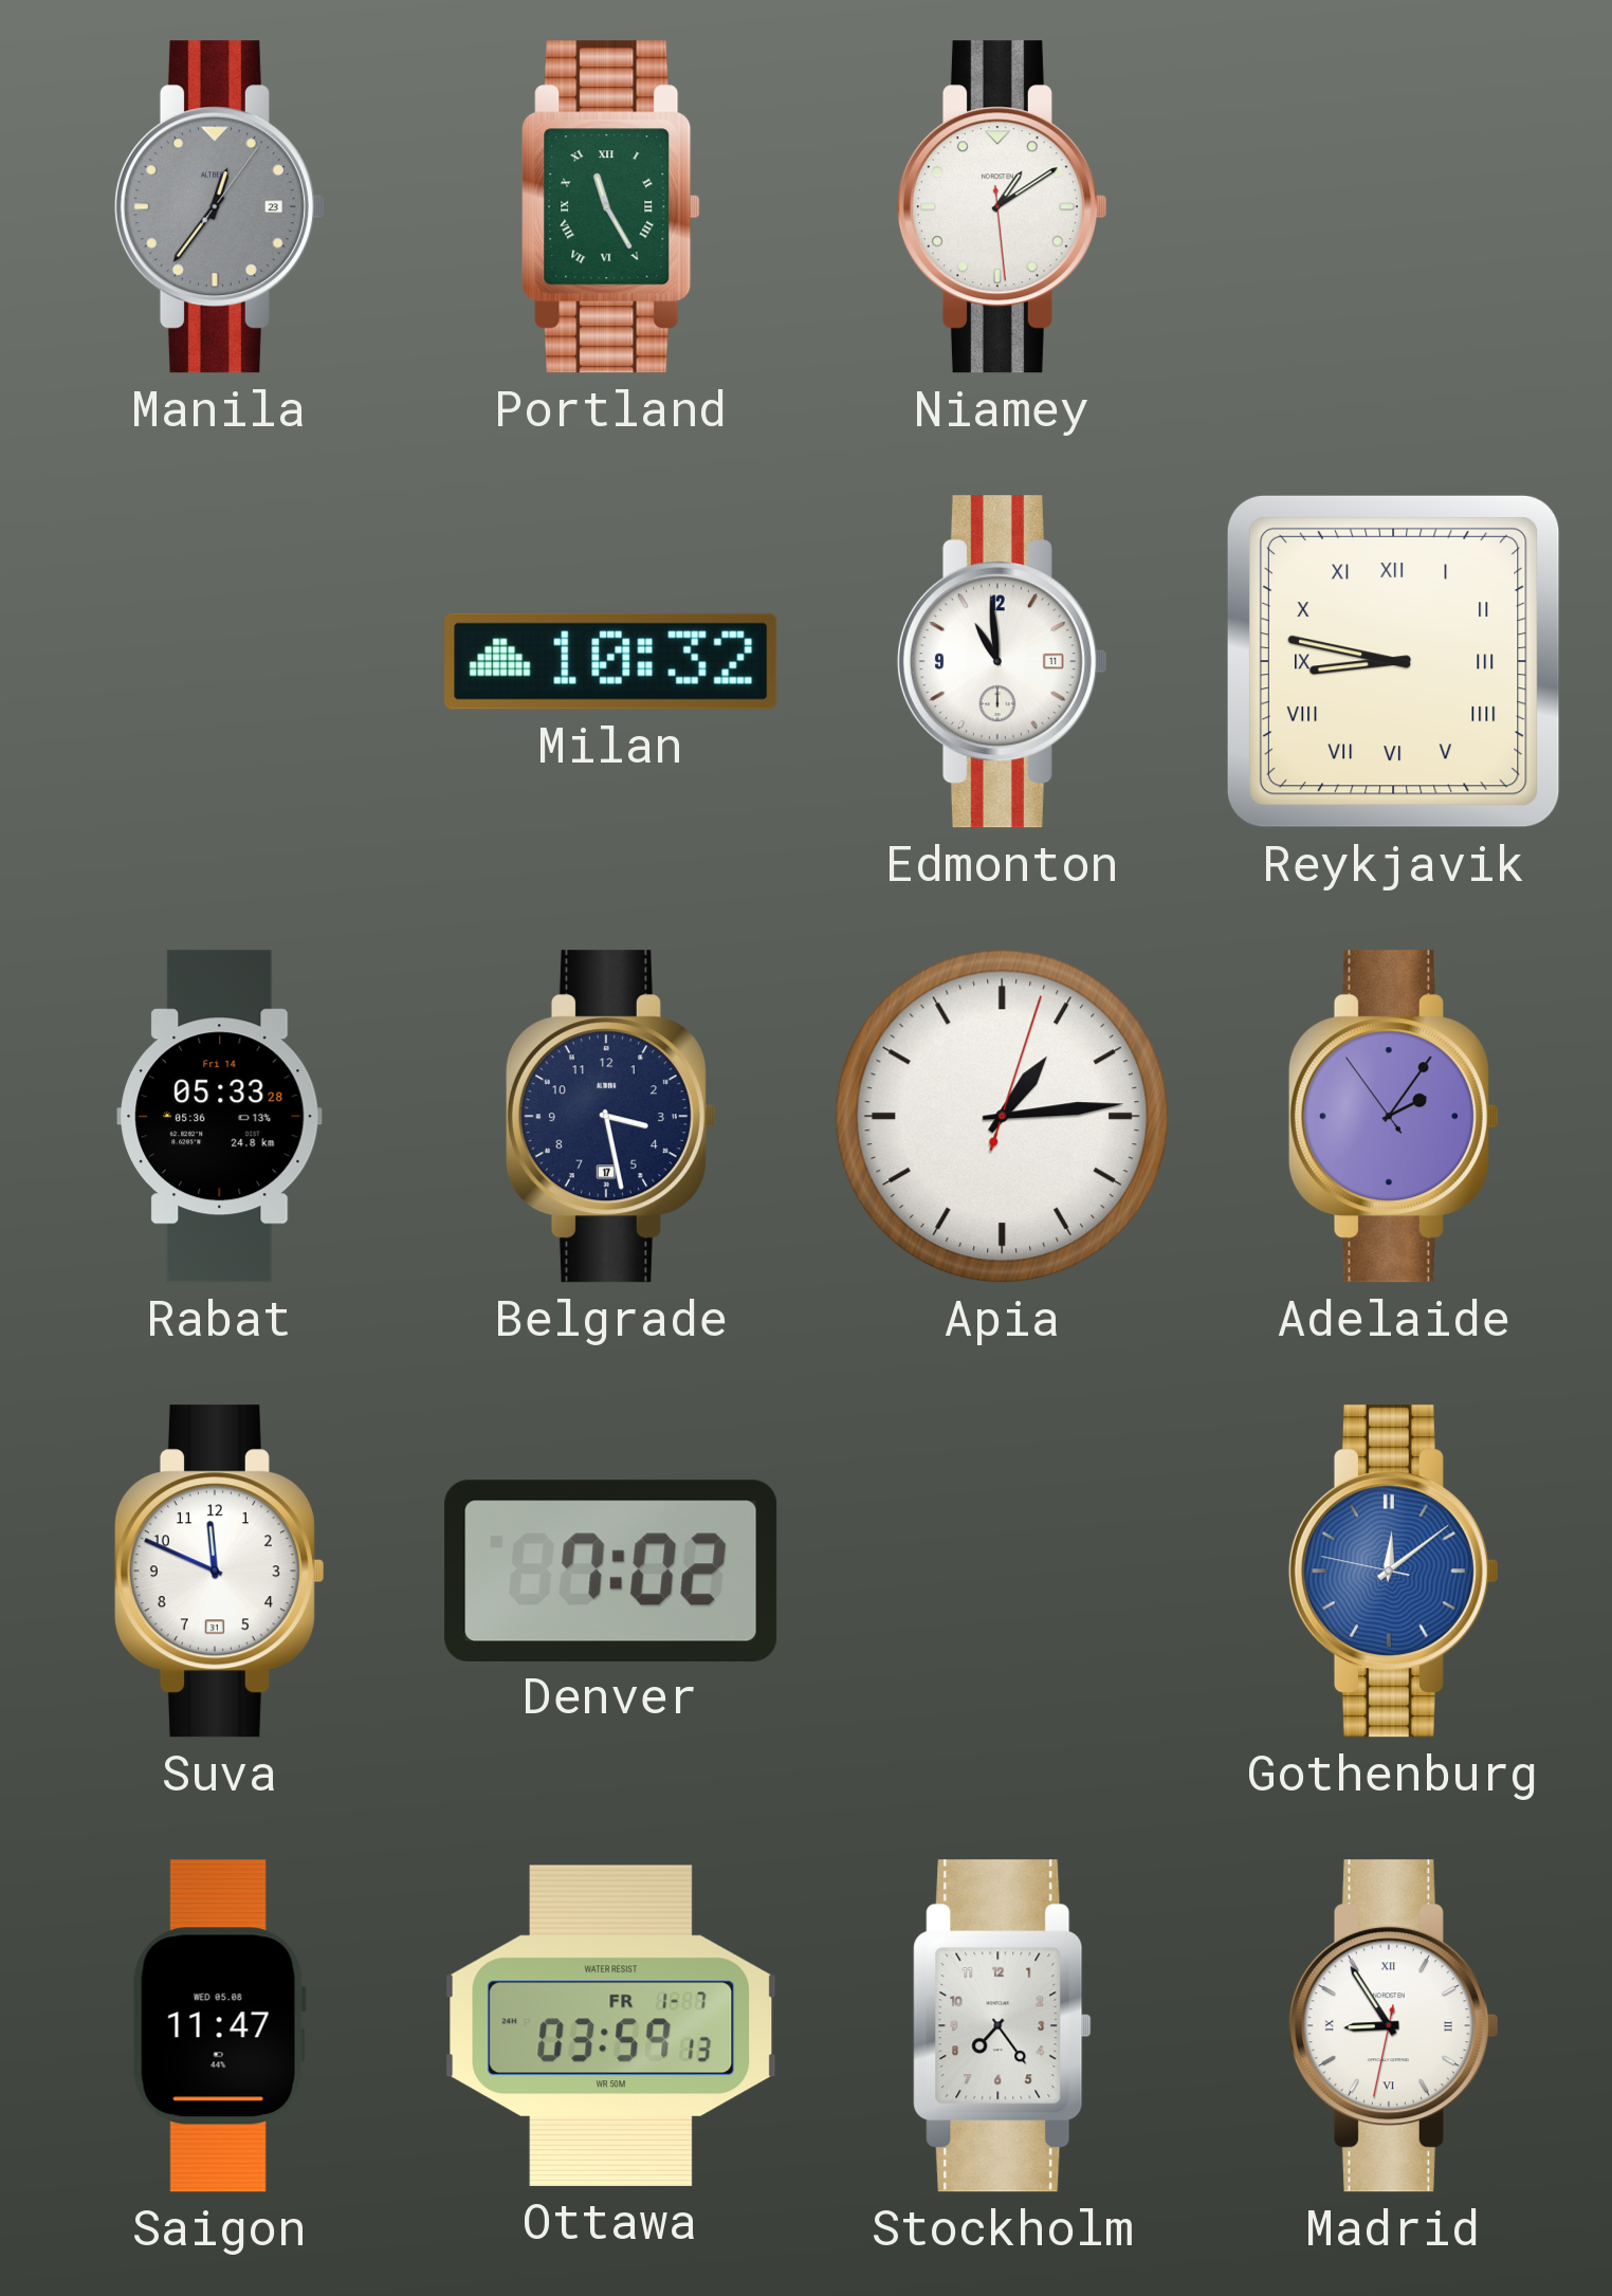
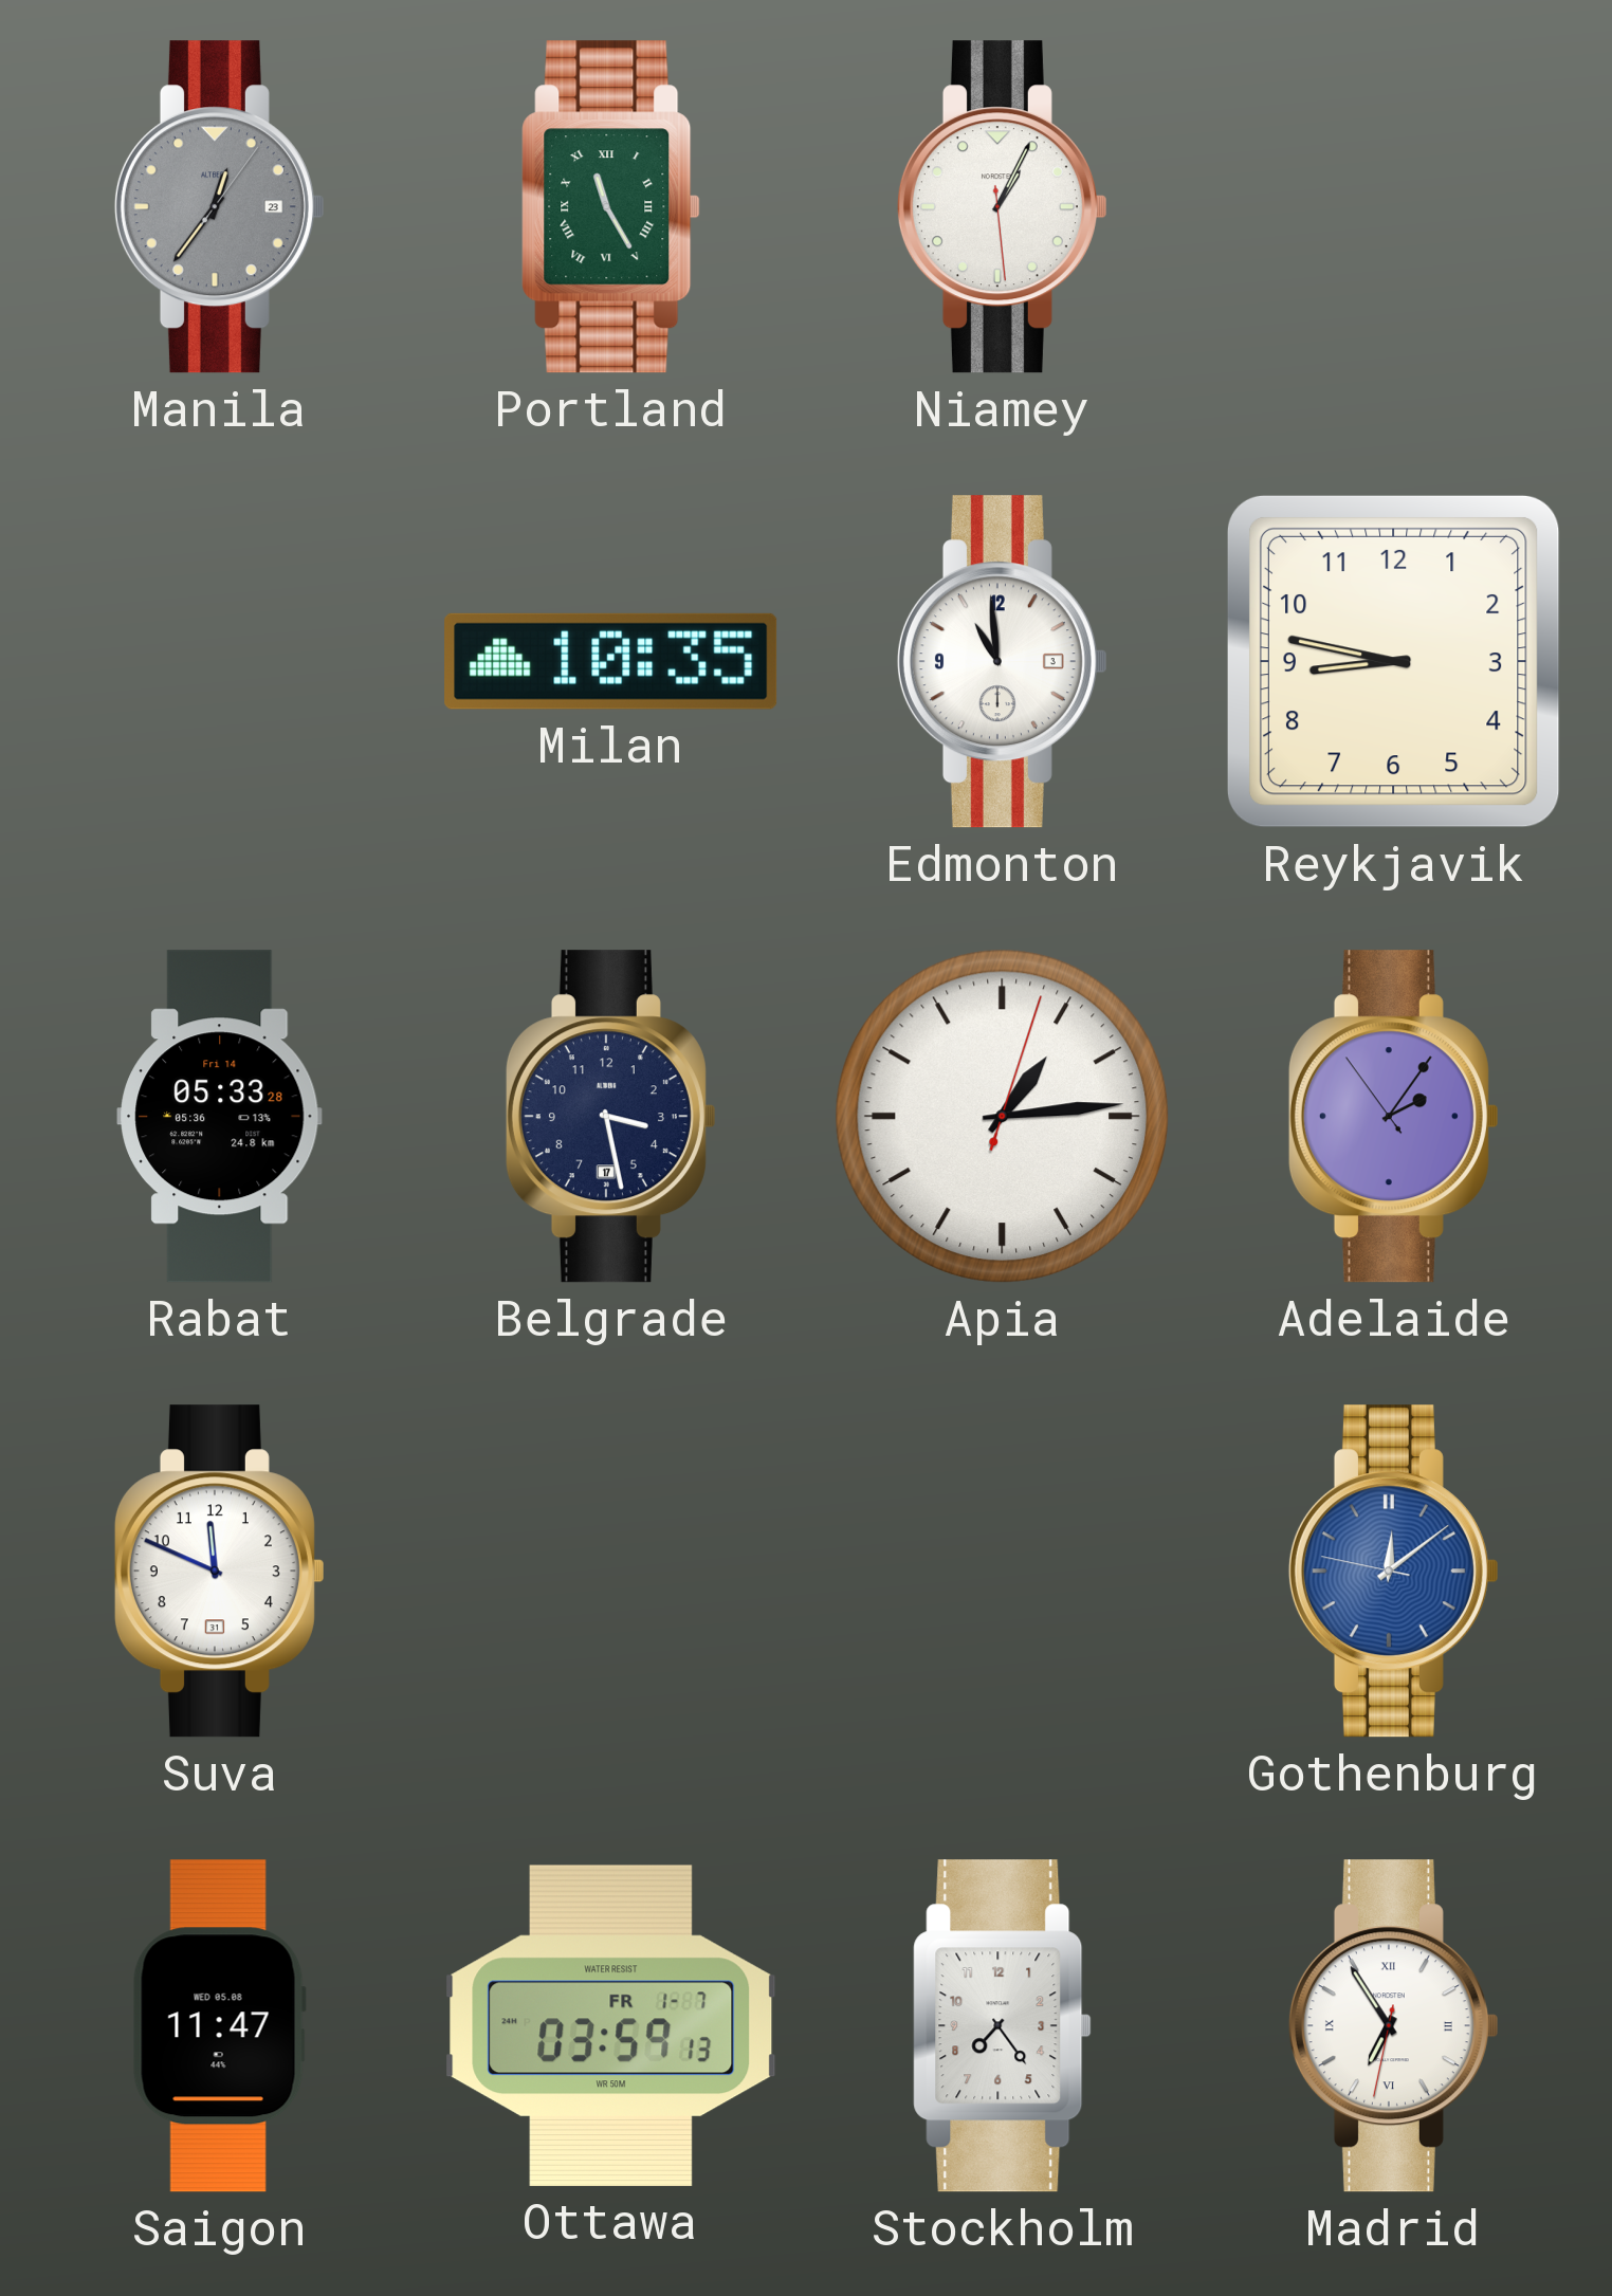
Niamey: 1:09 -> 1:04 (1002, 207)
Milan: 10:32 -> 10:35 (611, 661)
Edmonton date: 11 -> 3 (1002, 662)
Reykjavik numerals: Roman -> Arabic (1393, 661)
Denver: 7:02 -> none (611, 1571)
Madrid: 8:54 -> 6:54 (1393, 2026)
